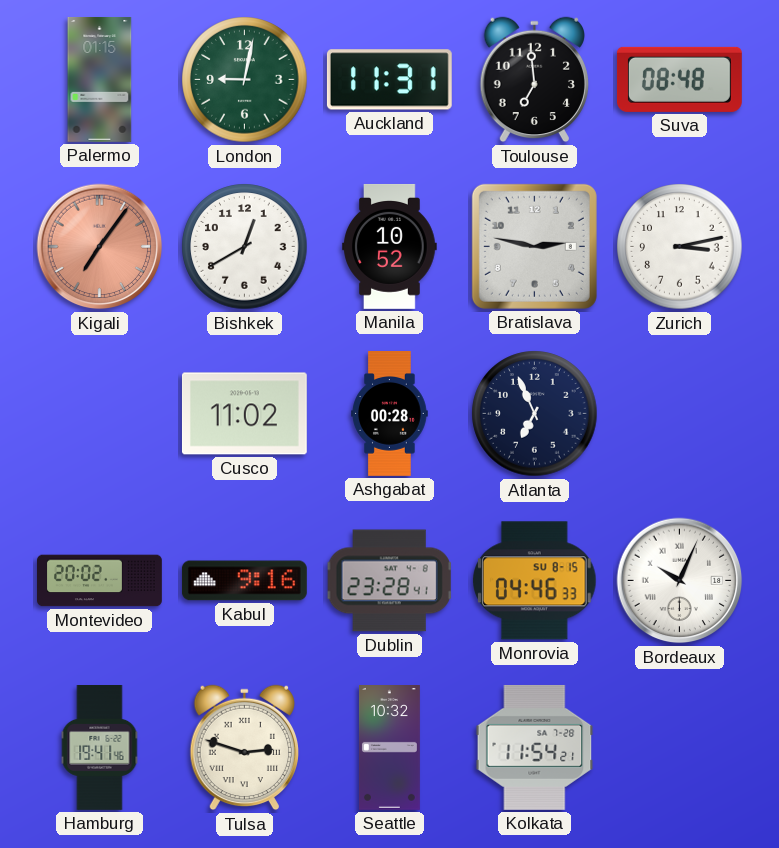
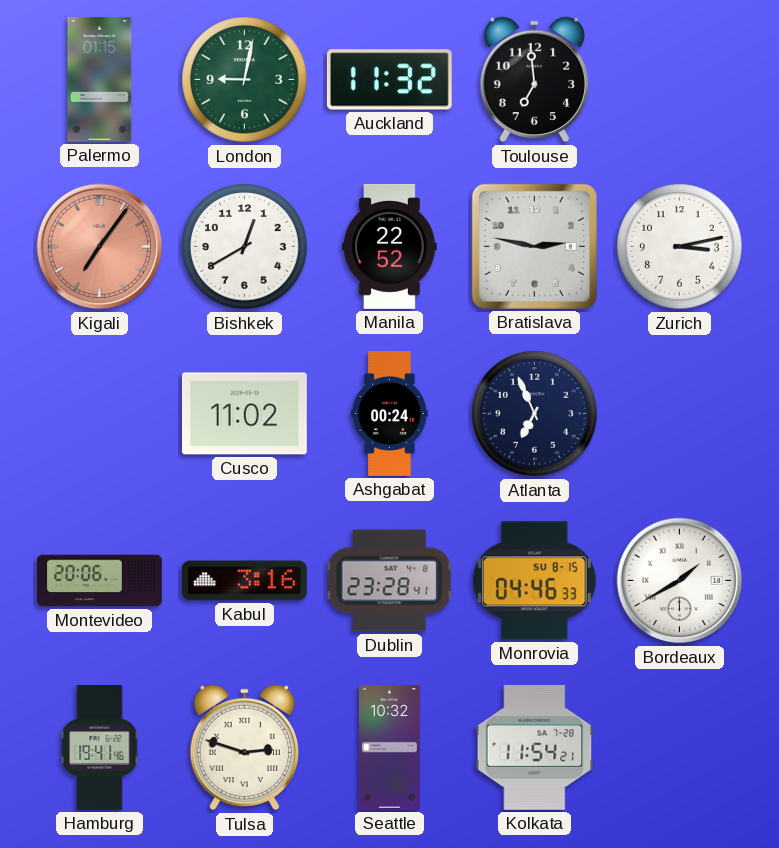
Auckland: 11:31 -> 11:32 (389, 80)
Suva: 08:48 -> none (679, 79)
Manila: 10:52 -> 22:52 (390, 246)
Ashgabat: 00:28 -> 00:24 (390, 414)
Montevideo: 20:02 -> 20:06 (100, 581)
Kabul: 9:16 -> 3:16 (244, 581)
Bordeaux: 10:04 -> 1:40 (680, 581)
